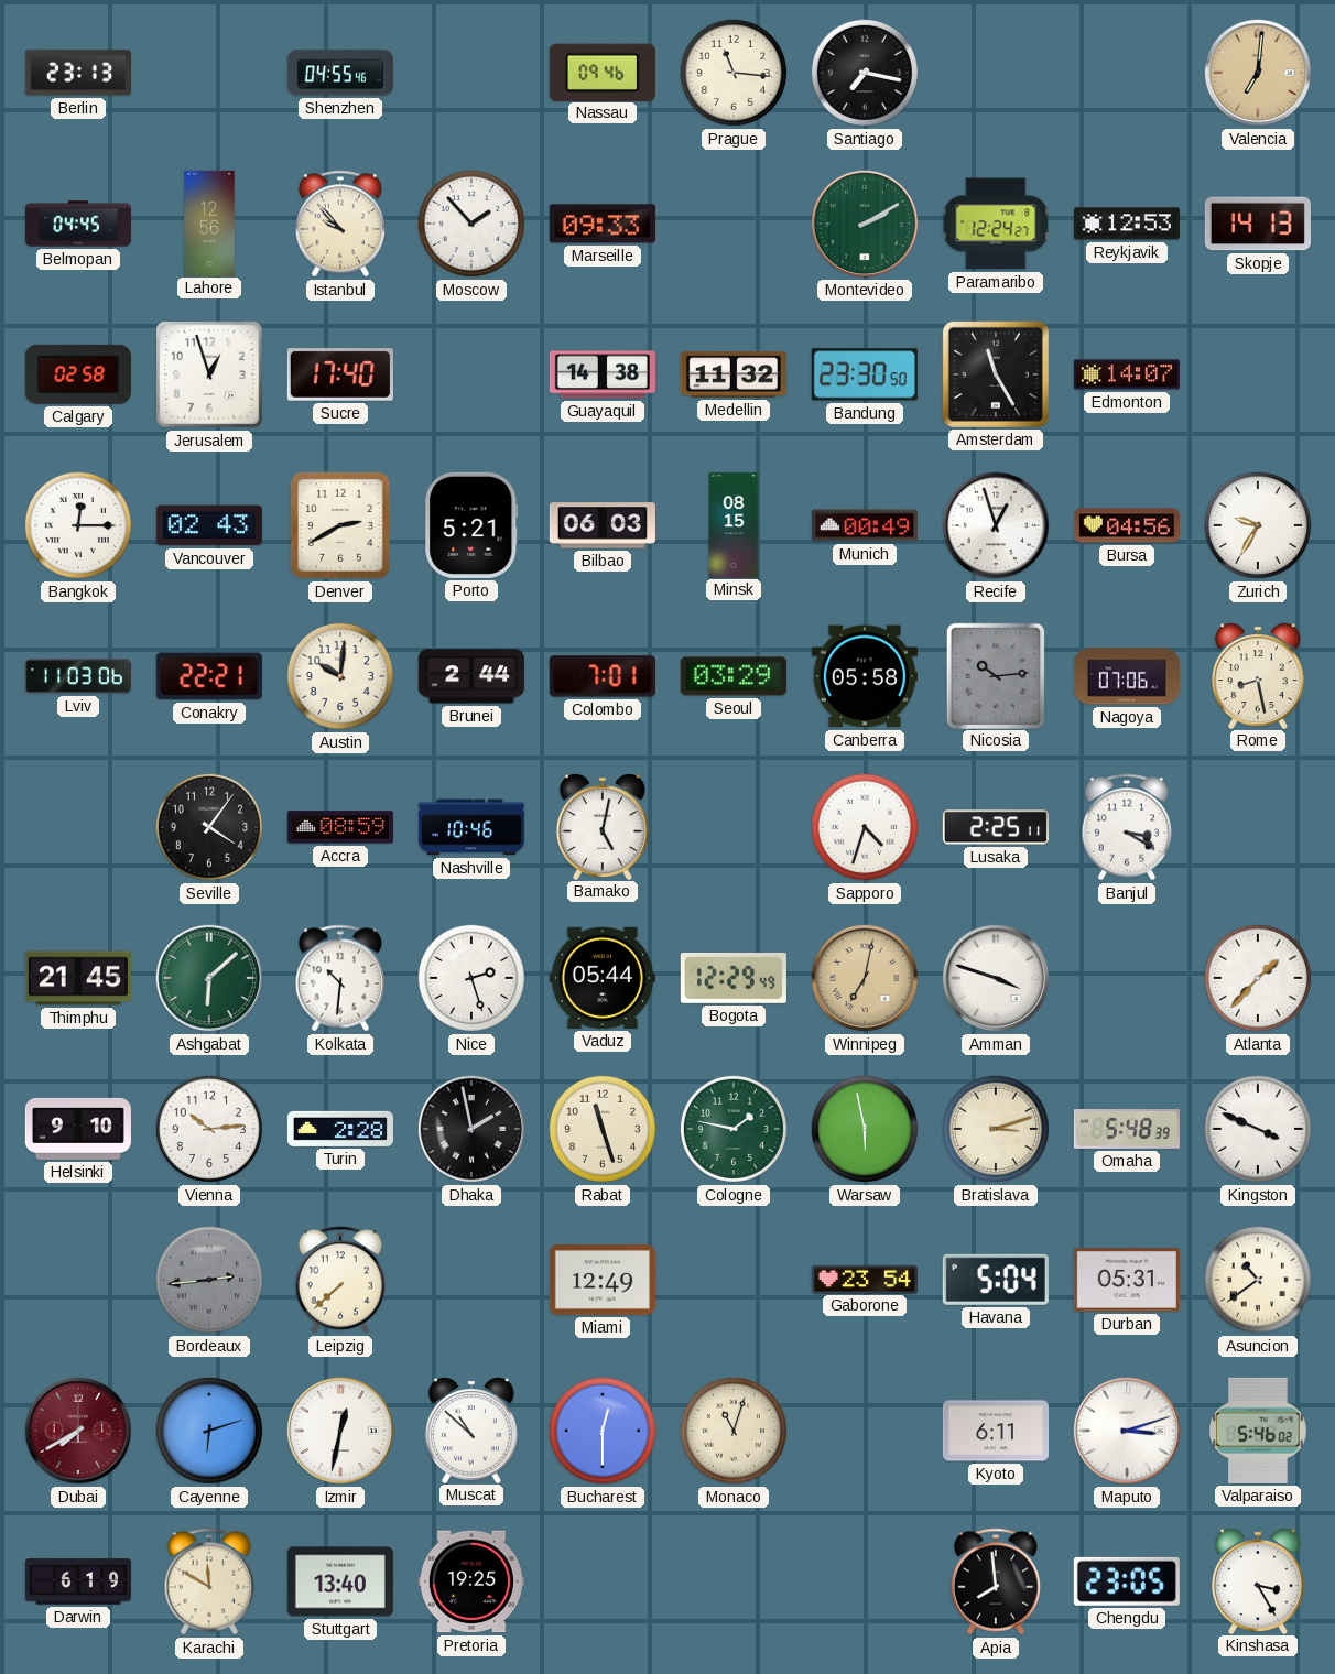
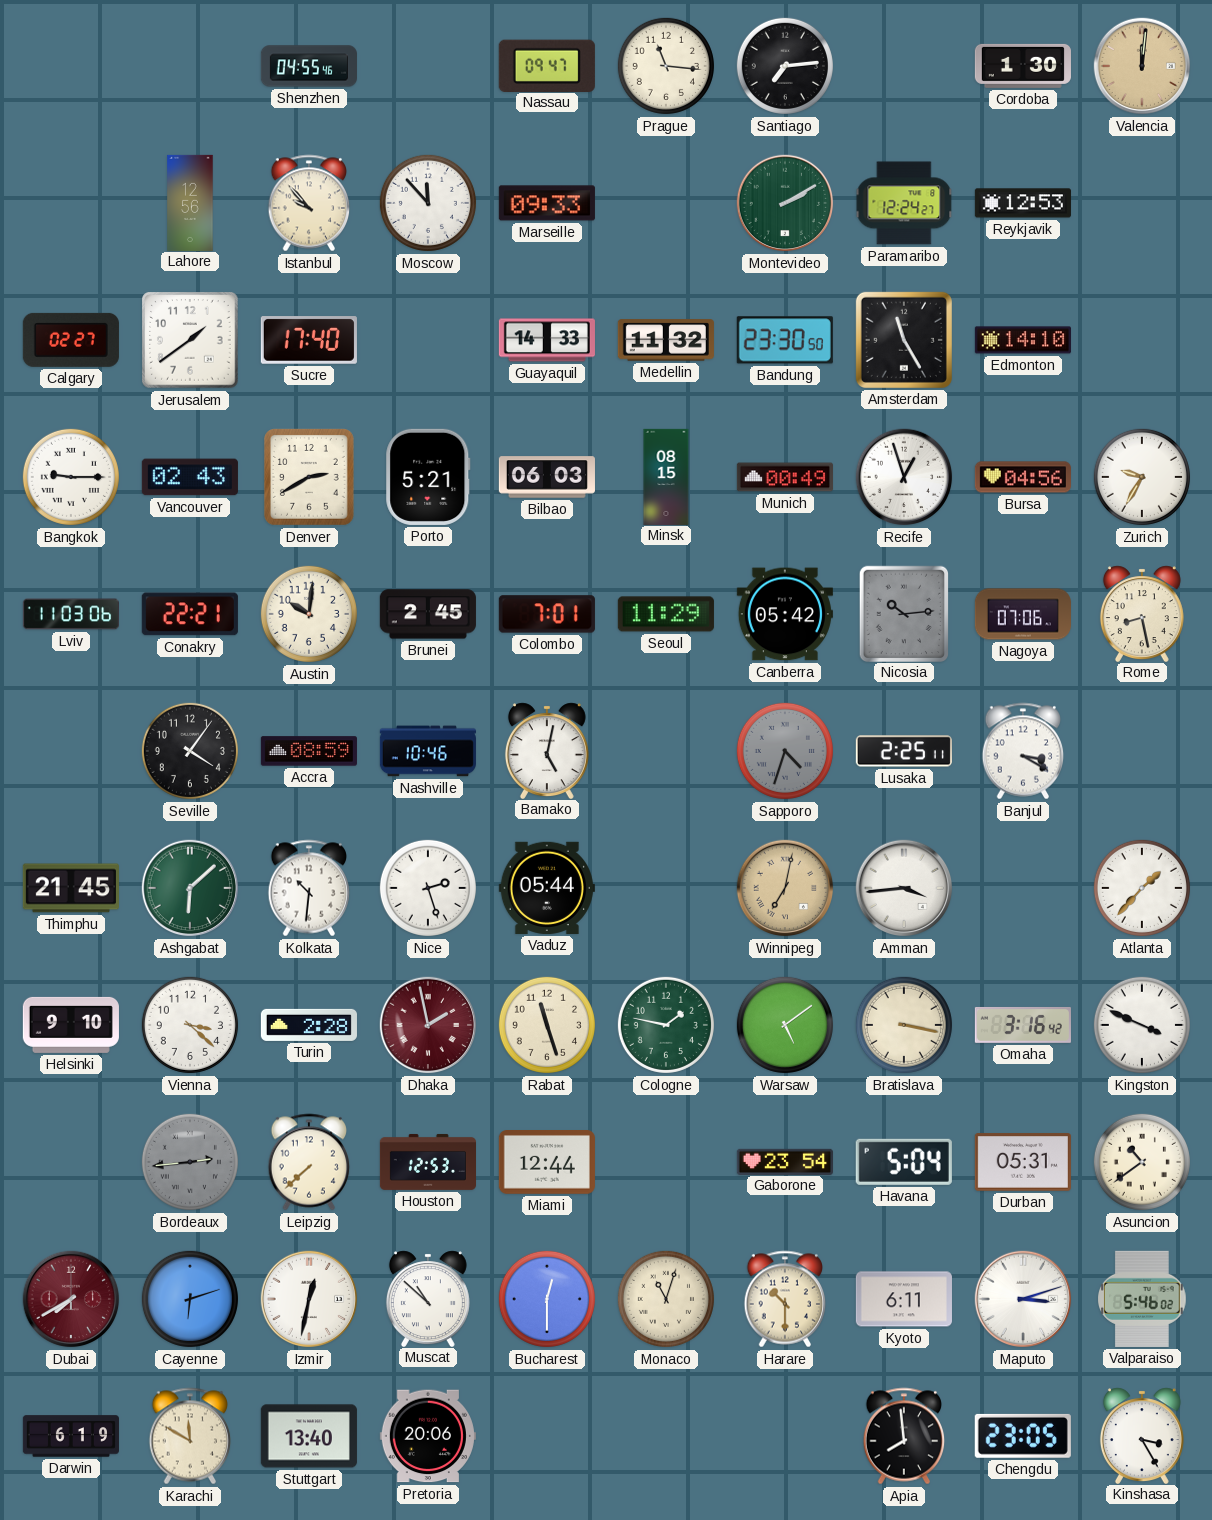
Berlin: 23:13 -> none (78, 73)
Nassau: 09:46 -> 09:47 (547, 65)
Santiago: 7:17 -> 7:14 (785, 66)
Cordoba: none -> 1:30 (1023, 66)
Valencia: 7:01 -> 12:01 (1142, 66)
Belmopan: 04:45 -> none (78, 224)
Moscow: 1:53 -> 11:53 (428, 203)
Skopje: 14:13 -> none (1258, 224)
Calgary: 02:58 -> 02:27 (71, 340)
Jerusalem: 12:57 -> 1:39 (190, 340)
Guayaquil: 14:38 -> 14:33 (547, 340)
Edmonton: 14:07 -> 14:10 (1023, 340)
Bangkok: 12:15 -> 9:15 (71, 477)
Brunei: 2:44 -> 2:45 (428, 614)
Seoul: 03:29 -> 11:29 (666, 614)
Canberra: 05:58 -> 05:42 (785, 614)
Sapporo dial: white -> grey (785, 751)
Bogota: 12:29 -> none (734, 978)
Amman: 3:48 -> 3:44 (904, 888)
Vienna: 10:14 -> 3:22 (190, 1025)
Dhaka dial: black -> burgundy (428, 1025)
Warsaw: 5:58 -> 5:09 (785, 1025)
Bratislava: 3:12 -> 3:17 (904, 1025)
Omaha: 5:48 -> 3:16 (1023, 1025)
Houston: none -> 12:53 (427, 1162)
Miami: 12:49 -> 12:44 (547, 1163)
Harare: none -> 10:30 (785, 1299)
Pretoria: 19:25 -> 20:06 (428, 1436)
